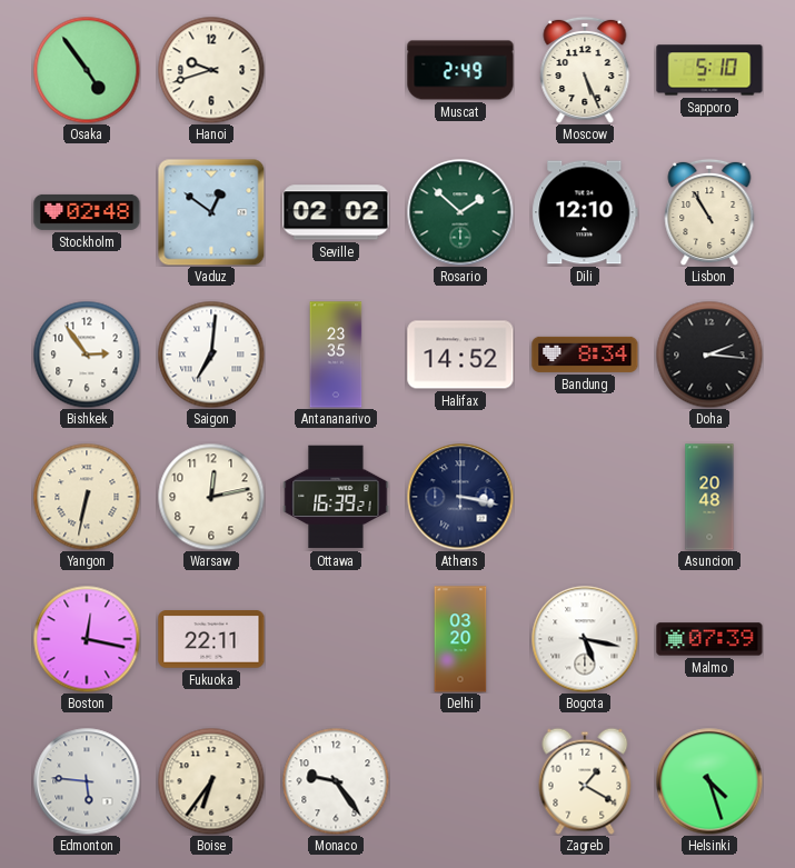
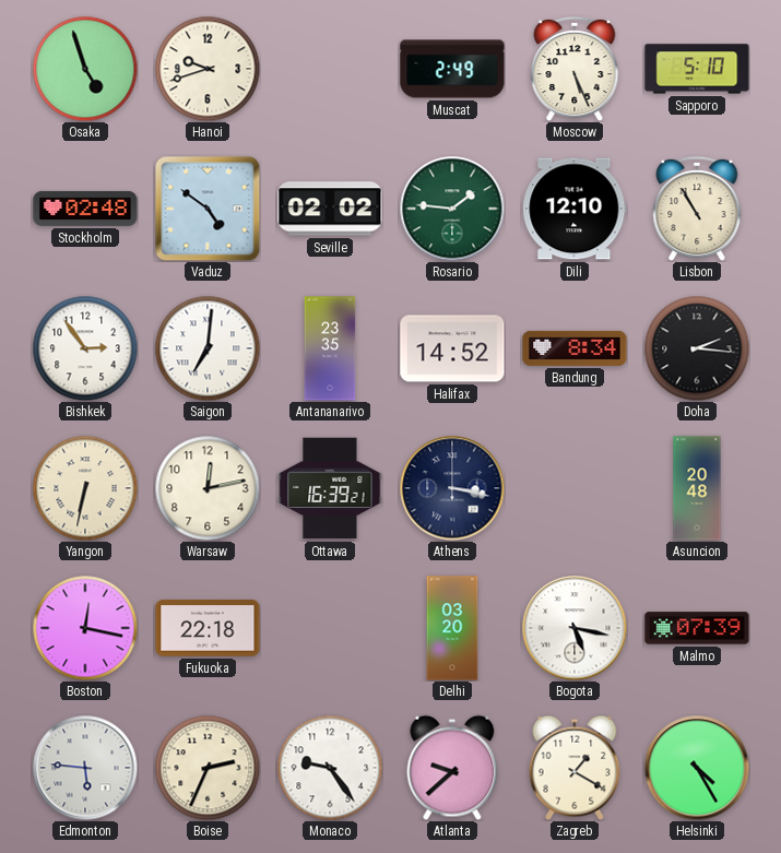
Osaka: 4:54 -> 4:57 (85, 69)
Vaduz: 12:51 -> 4:51 (208, 209)
Rosario: 1:52 -> 1:46 (452, 209)
Fukuoka: 22:11 -> 22:18 (208, 628)
Boise: 6:36 -> 2:34 (208, 768)
Atlanta: none -> 9:38 (452, 768)
Helsinki: 4:27 -> 4:25 (697, 768)
